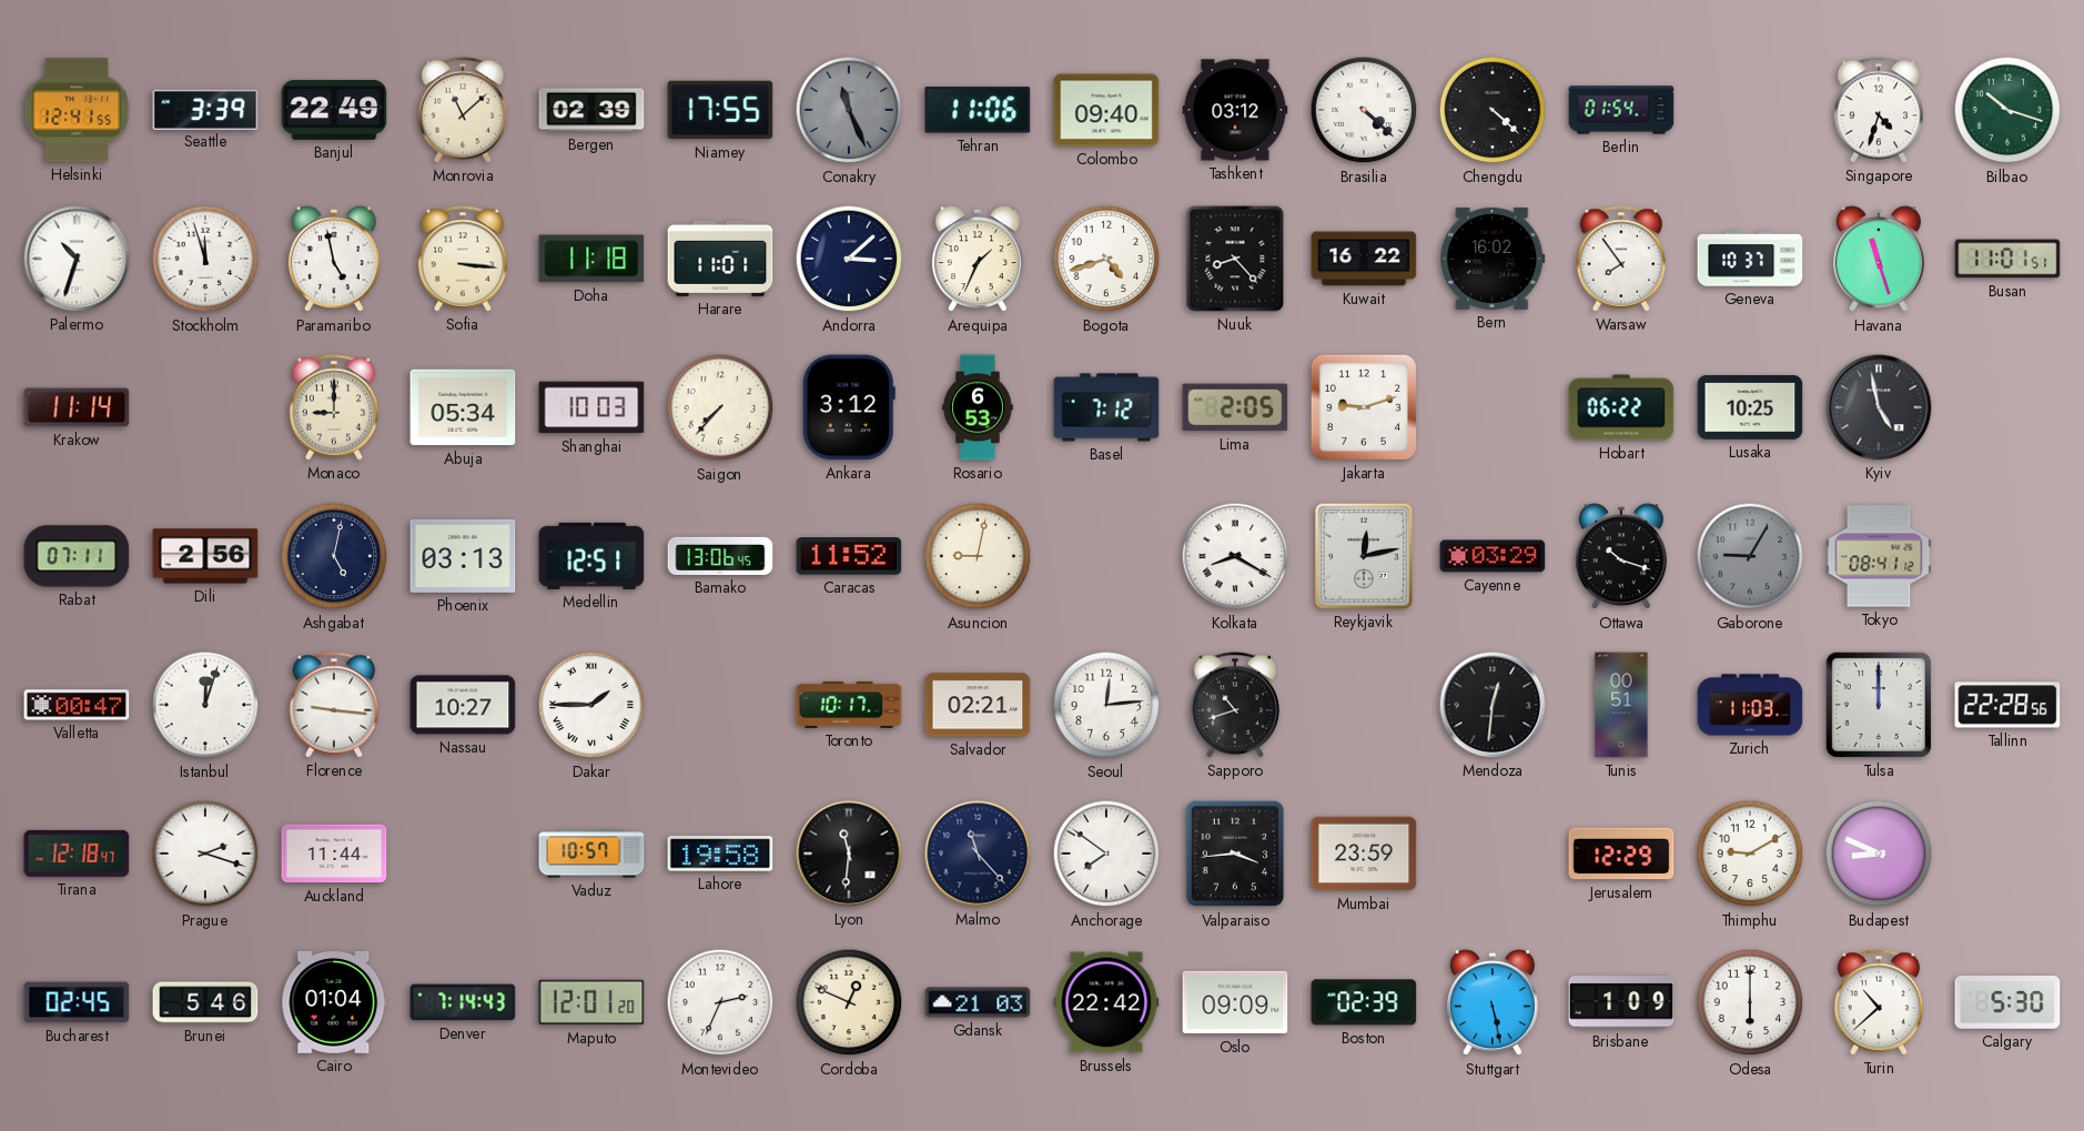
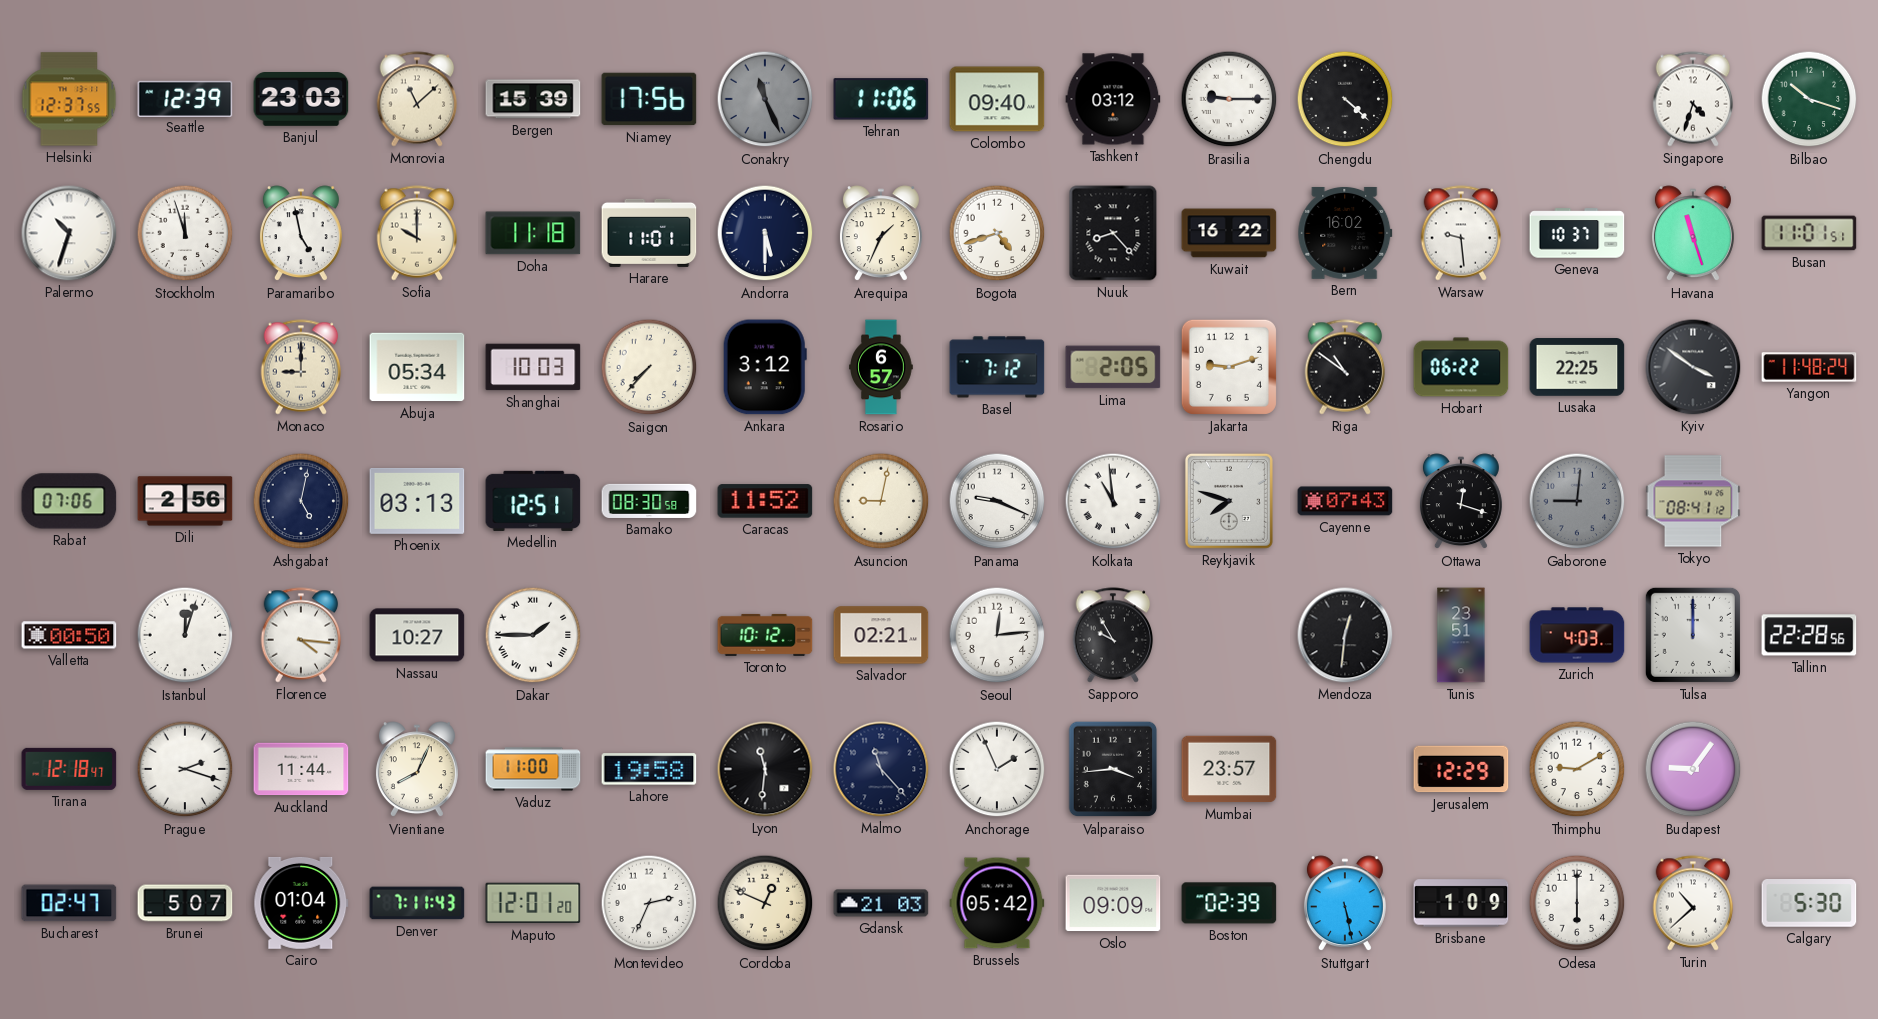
Helsinki: 12:41 -> 12:37 (69, 99)
Seattle: 3:39 -> 12:39 (185, 98)
Banjul: 22:49 -> 23:03 (301, 100)
Bergen: 02:39 -> 15:39 (533, 99)
Niamey: 17:55 -> 17:56 (649, 99)
Brasilia: 4:22 -> 9:15 (1229, 99)
Berlin: 01:54 -> none (1621, 110)
Sofia: 3:16 -> 10:00 (417, 233)
Andorra: 3:08 -> 5:30 (765, 233)
Warsaw: 7:54 -> 9:29 (1461, 233)
Krakow: 11:14 -> none (77, 407)
Rosario: 6:53 -> 6:57 (881, 367)
Riga: none -> 10:51 (1345, 367)
Lusaka: 10:25 -> 22:25 (1577, 367)
Kyiv: 4:58 -> 3:51 (1693, 367)
Yangon: none -> 11:48 (1809, 367)
Rabat: 07:11 -> 07:06 (69, 501)
Bamako: 13:06 -> 08:30 (649, 501)
Panama: none -> 9:19 (997, 501)
Kolkata: 8:20 -> 10:59 (1113, 501)
Reykjavik: 12:13 -> 7:48 (1229, 501)
Cayenne: 03:29 -> 07:43 (1345, 501)
Ottawa: 10:18 -> 12:18 (1461, 502)
Gaborone: 9:05 -> 9:01 (1577, 501)
Valletta: 00:47 -> 00:50 (69, 635)
Florence: 9:16 -> 4:16 (301, 635)
Toronto: 10:17 -> 10:12 (765, 635)
Sapporo: 10:42 -> 9:55 (1113, 635)
Tunis: 00:51 -> 23:51 (1461, 635)
Zurich: 11:03 -> 4:03 (1577, 635)
Vientiane: none -> 8:04 (417, 770)
Vaduz: 10:57 -> 11:00 (533, 769)
Anchorage: 7:51 -> 1:56 (997, 769)
Mumbai: 23:59 -> 23:57 (1229, 769)
Budapest: 8:49 -> 9:06 (1693, 769)
Bucharest: 02:45 -> 02:47 (69, 903)
Brunei: 5:46 -> 5:07 (185, 903)
Denver: 7:14 -> 7:11 (417, 903)
Brussels: 22:42 -> 05:42 (997, 903)
